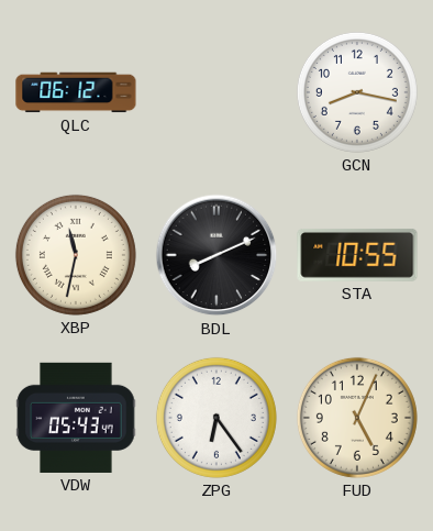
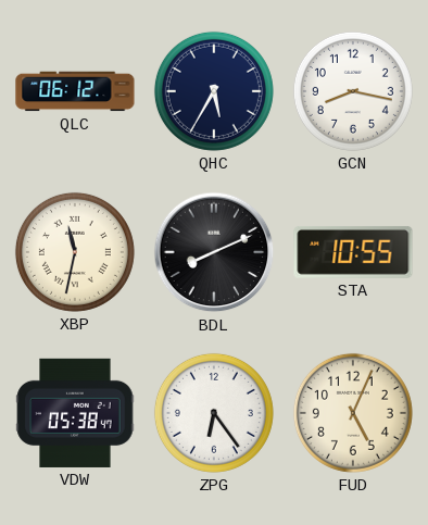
QHC: none -> 5:35 (214, 91)
VDW: 05:43 -> 05:38 (75, 413)
